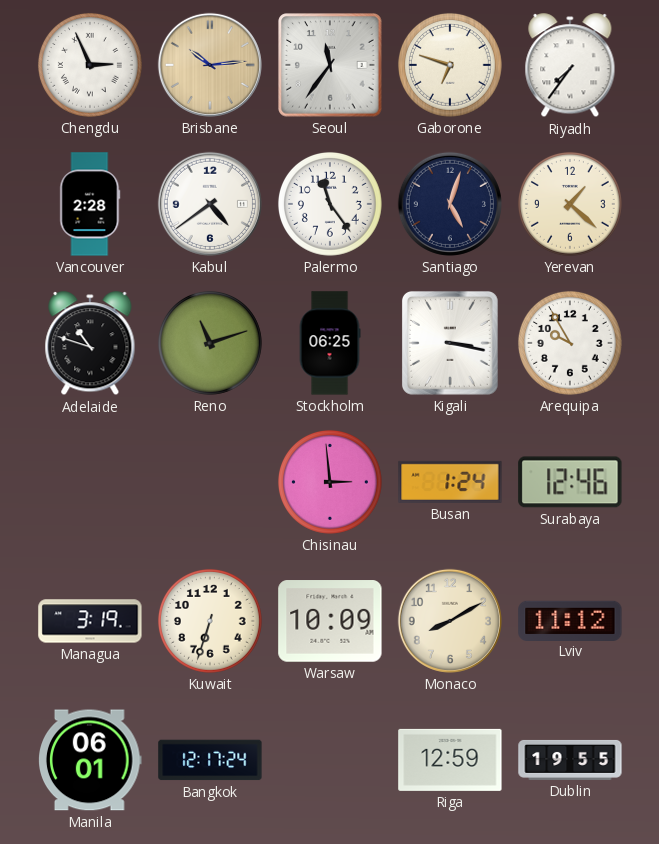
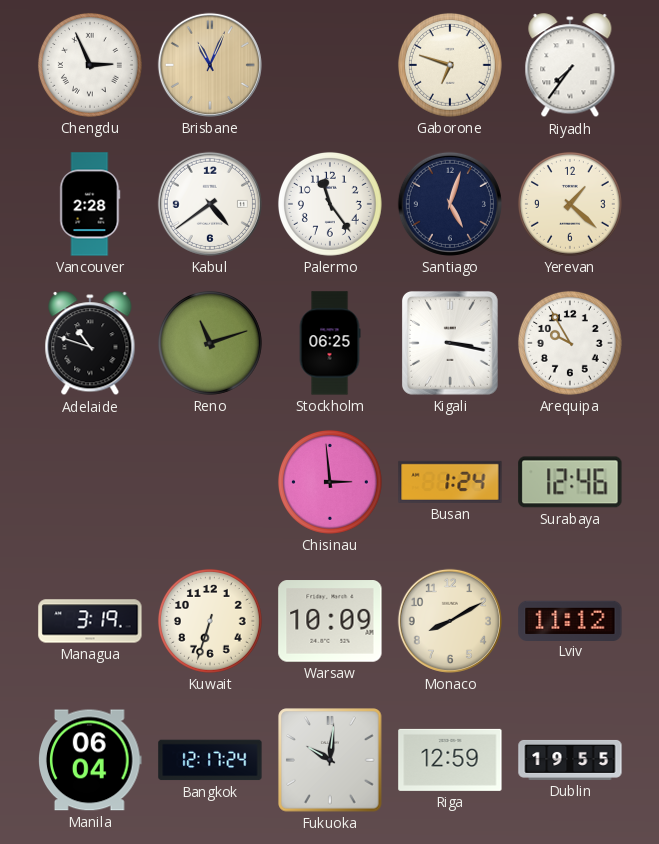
Brisbane: 10:14 -> 11:04 (210, 65)
Seoul: 11:36 -> none (330, 65)
Manila: 06:01 -> 06:04 (91, 760)
Fukuoka: none -> 10:01 (330, 760)
